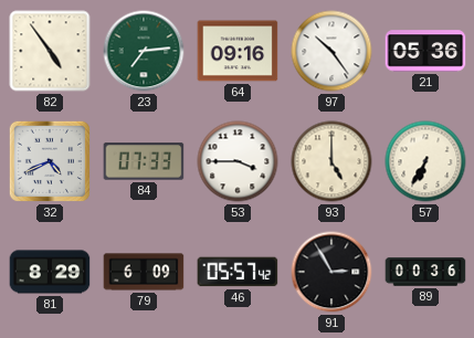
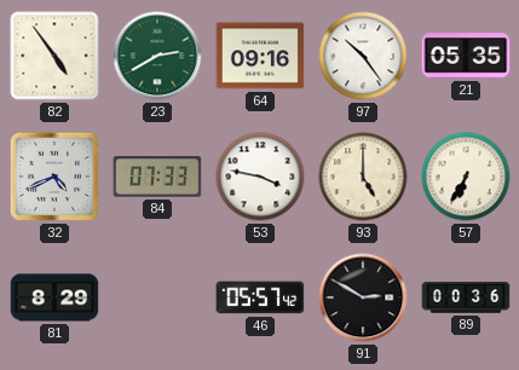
23: 7:14 -> 2:40 (157, 56)
21: 05:36 -> 05:35 (466, 56)
53: 3:45 -> 3:47 (260, 177)
79: 6:09 -> none (144, 272)
91: 2:55 -> 2:50 (363, 297)
